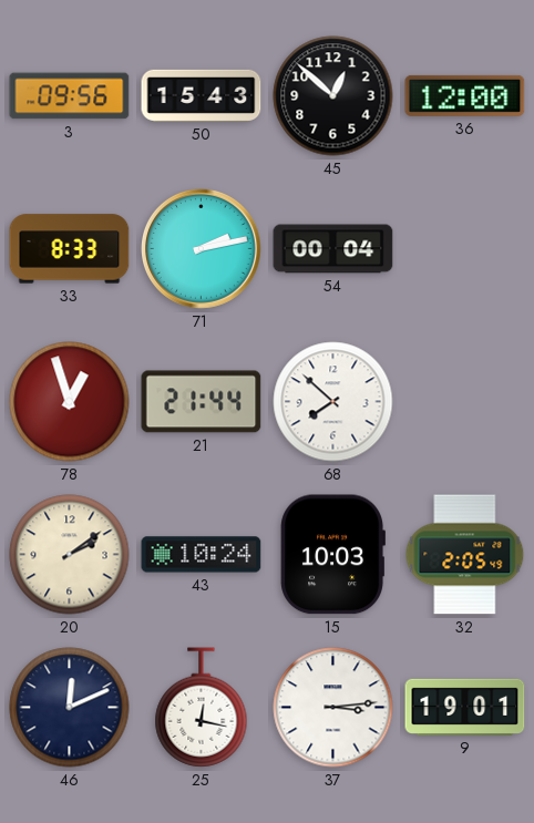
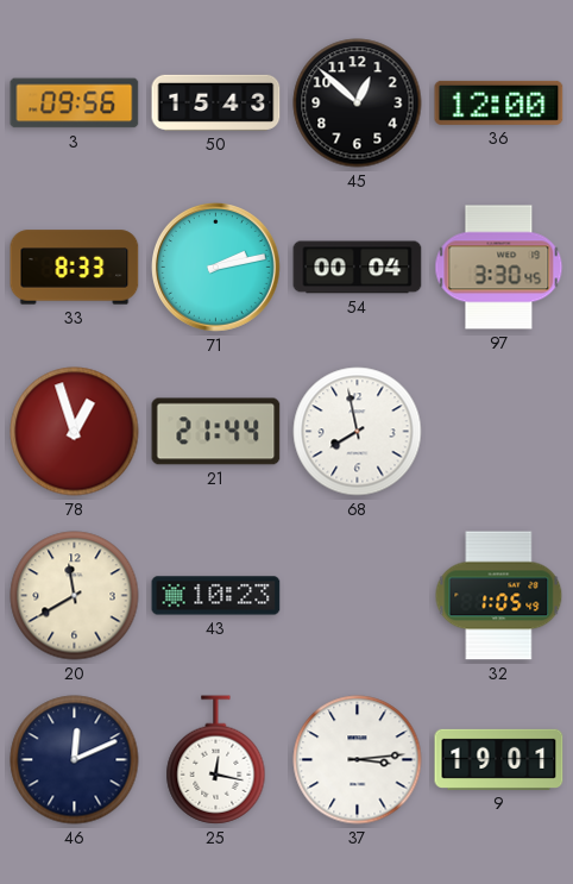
97: none -> 3:30 (499, 268)
68: 7:52 -> 7:58 (358, 432)
20: 2:09 -> 11:40 (75, 596)
43: 10:24 -> 10:23 (216, 596)
15: 10:03 -> none (332, 555)
32: 2:05 -> 1:05 (499, 596)
